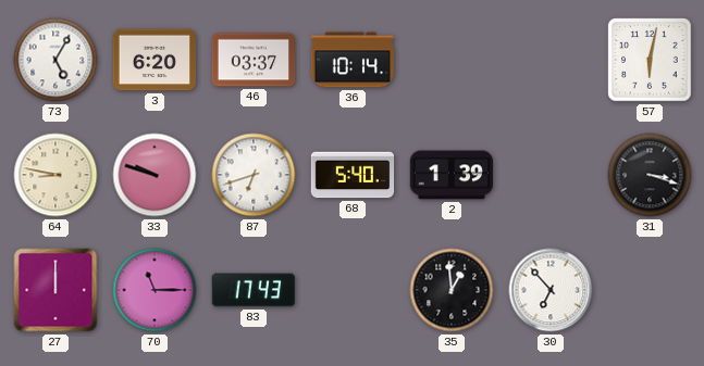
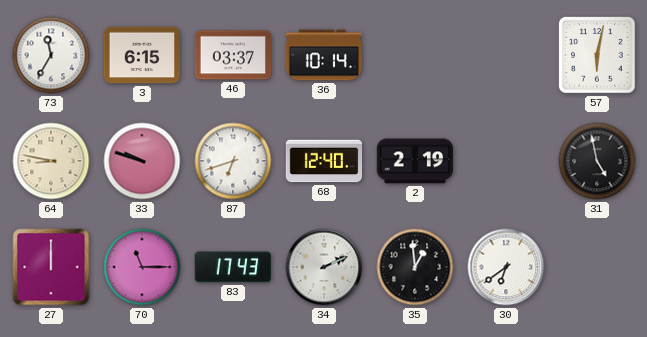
73: 5:05 -> 11:35 (51, 55)
3: 6:20 -> 6:15 (141, 55)
68: 5:40 -> 12:40 (324, 161)
2: 1:39 -> 2:19 (414, 161)
31: 3:18 -> 4:58 (597, 161)
34: none -> 2:11 (324, 267)
30: 6:53 -> 6:39 (506, 267)
